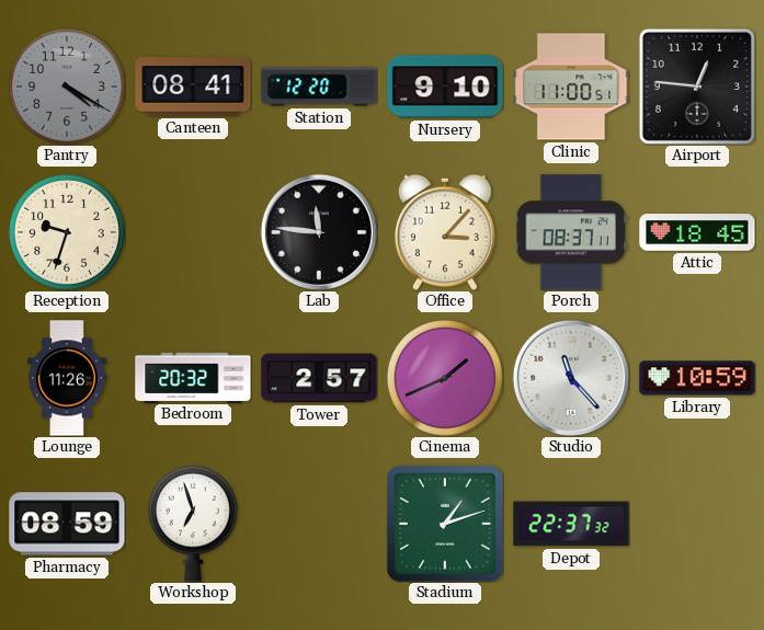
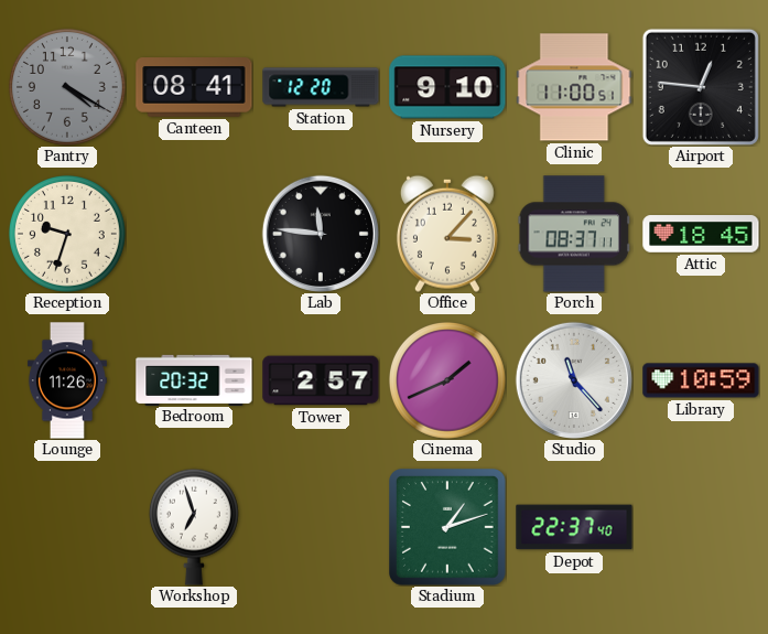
Pharmacy: 08:59 -> none (67, 524)
Depot: 22:37:32 -> 22:37:40 (574, 527)
